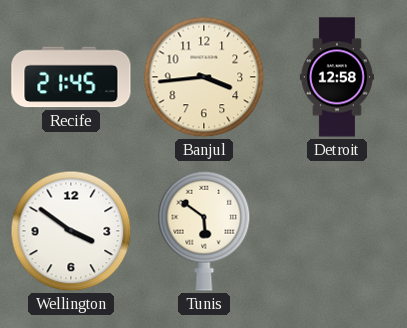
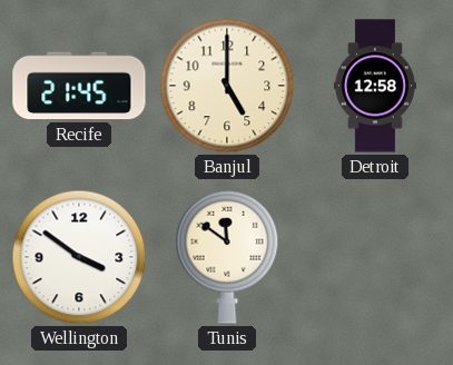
Banjul: 3:44 -> 5:00 (227, 86)
Tunis: 5:51 -> 11:51 (227, 257)
